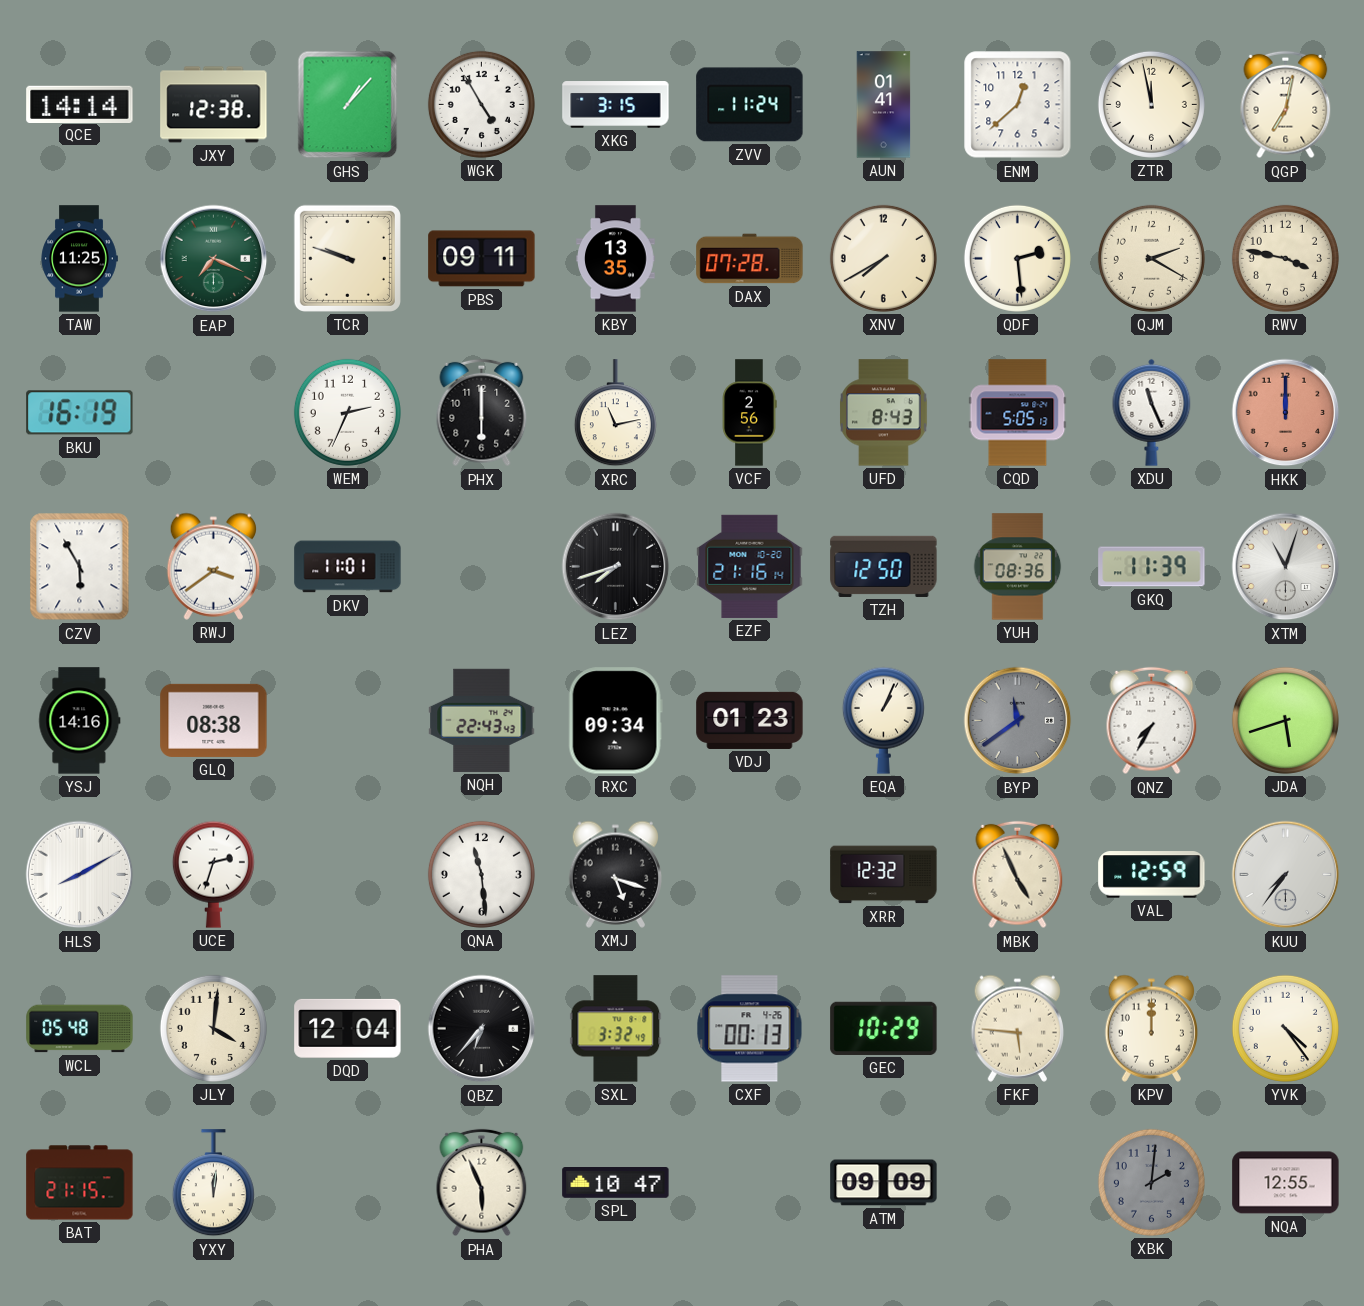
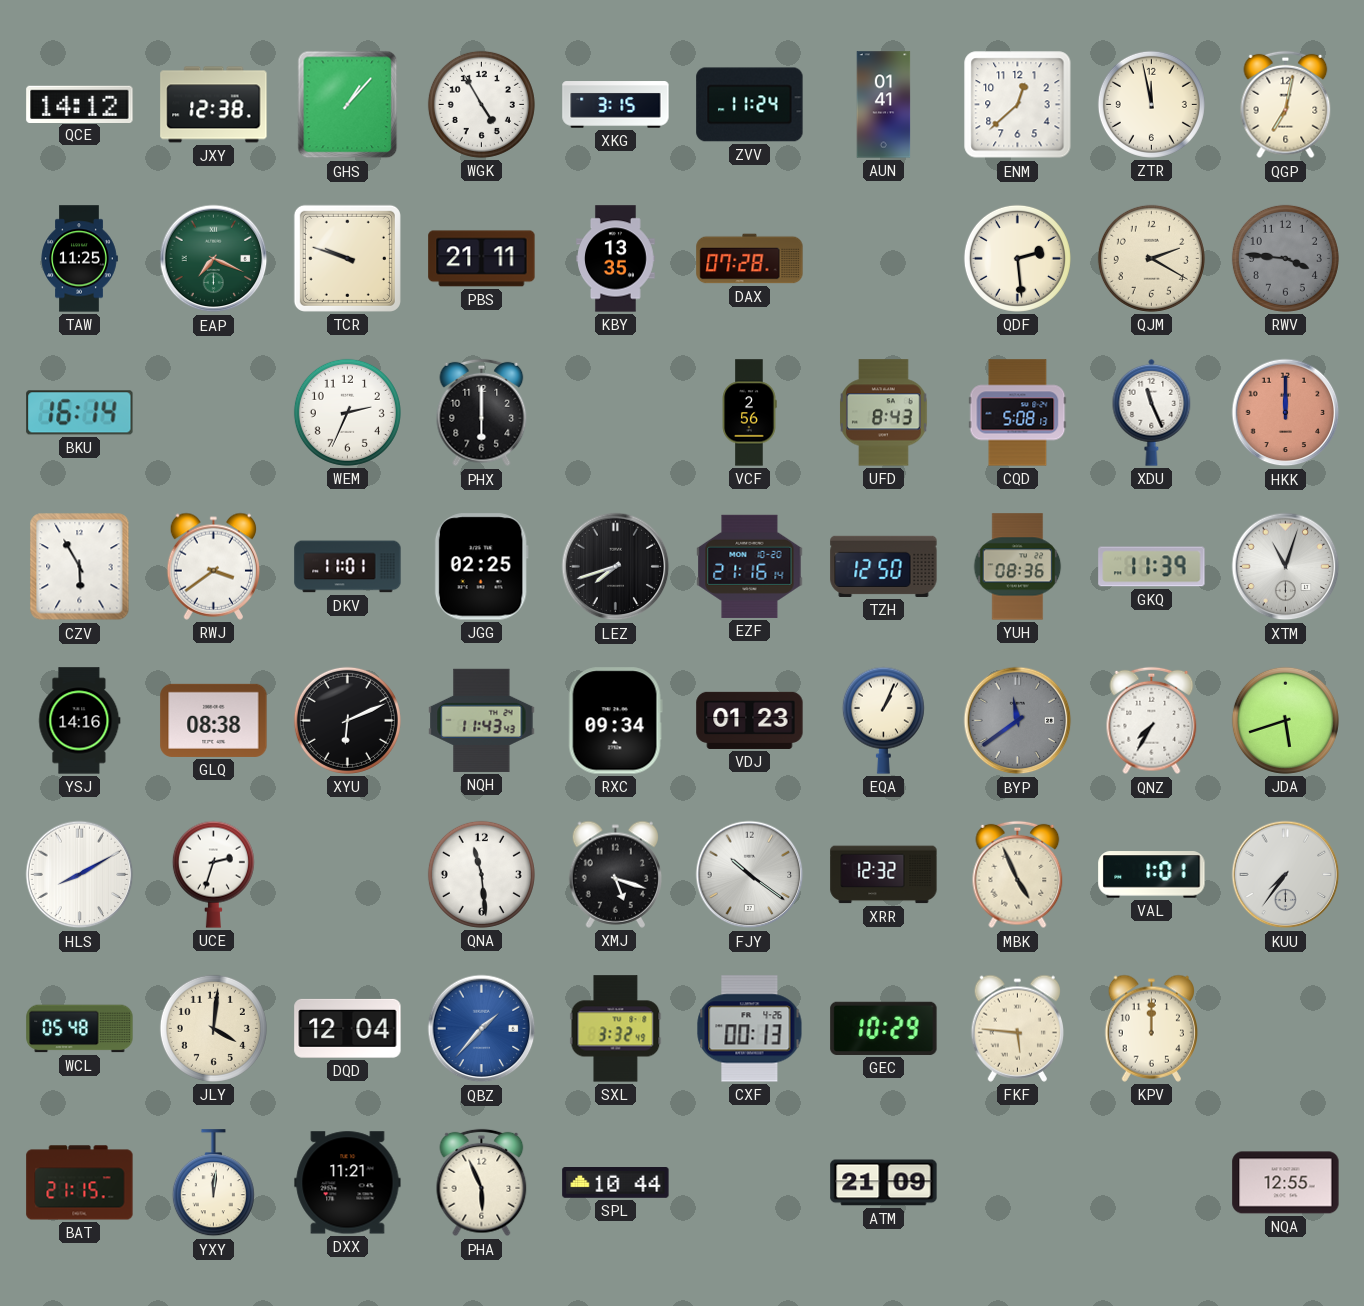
QCE: 14:14 -> 14:12 (80, 104)
PBS: 09:11 -> 21:11 (482, 259)
XNV: 7:40 -> none (883, 258)
RWV: 3:47 -> 3:46 (1285, 258)
RWV dial: cream -> grey (1285, 258)
BKU: 16:19 -> 16:14 (80, 413)
XRC: 11:13 -> none (615, 413)
CQD: 5:05 -> 5:08 (1018, 413)
JGG: none -> 02:25 (481, 567)
XYU: none -> 6:11 (347, 720)
NQH: 22:43 -> 11:43 (482, 720)
FJY: none -> 10:21 (750, 875)
VAL: 12:59 -> 1:01 (1152, 875)
QBZ: 6:37 -> 1:37 (482, 1029)
QBZ dial: black -> blue (482, 1029)
YVK: 4:24 -> none (1285, 1028)
DXX: none -> 11:21 (348, 1183)
SPL: 10:47 -> 10:44 (616, 1183)
ATM: 09:09 -> 21:09 (884, 1183)
XBK: 2:01 -> none (1151, 1182)
